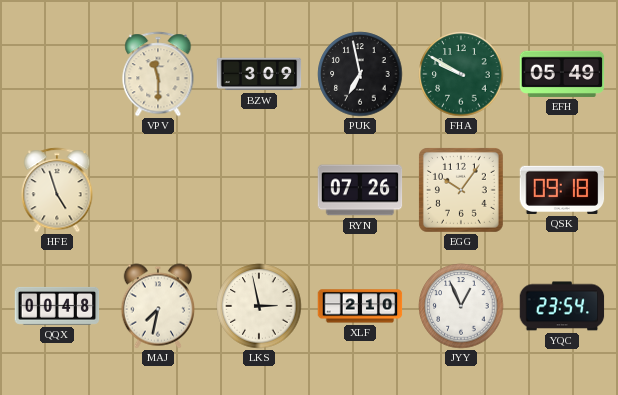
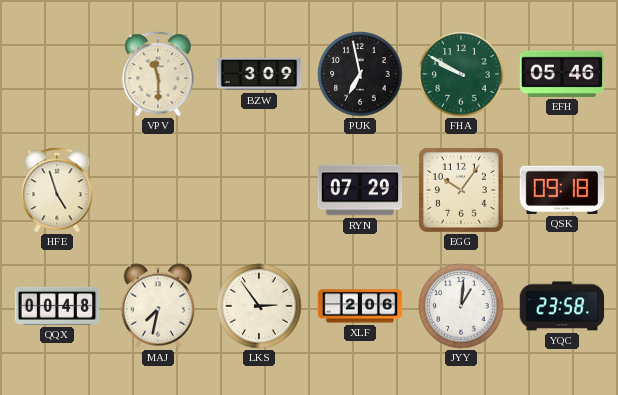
EFH: 05:49 -> 05:46 (562, 74)
RYN: 07:26 -> 07:29 (360, 190)
LKS: 2:58 -> 2:54 (259, 306)
XLF: 2:10 -> 2:06 (360, 306)
JYY: 12:56 -> 1:01 (461, 306)
YQC: 23:54 -> 23:58 (562, 306)
